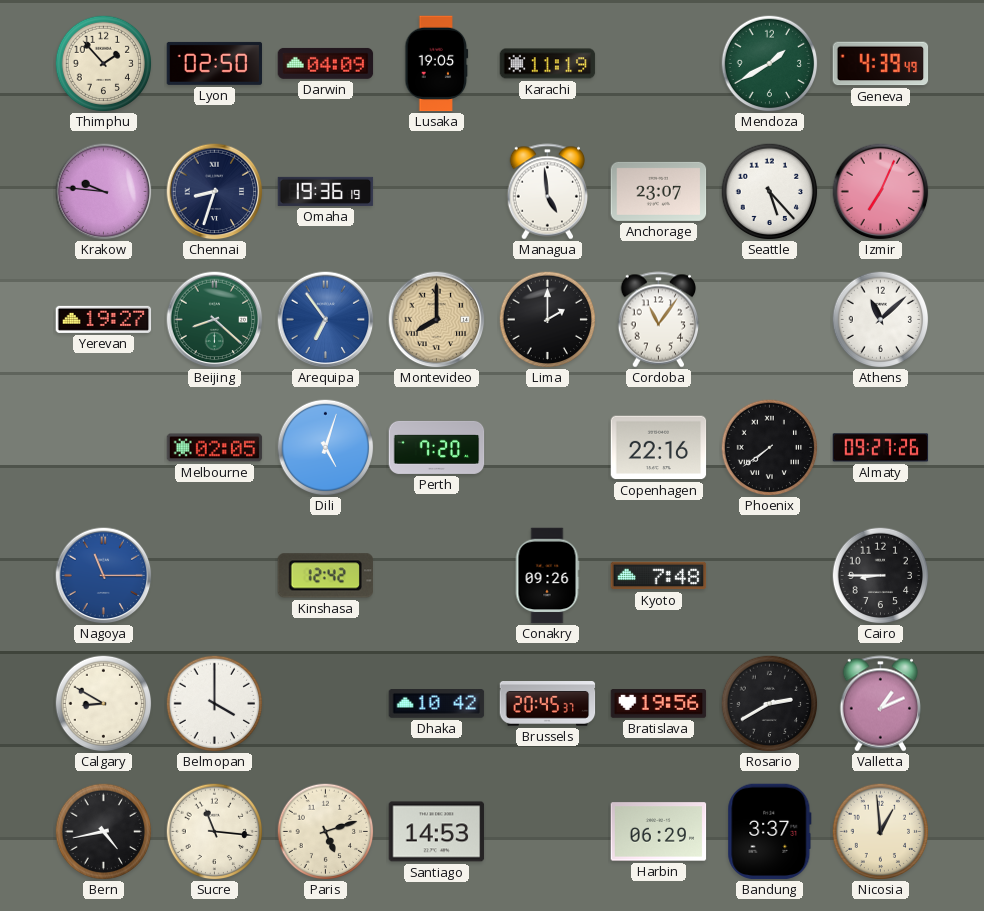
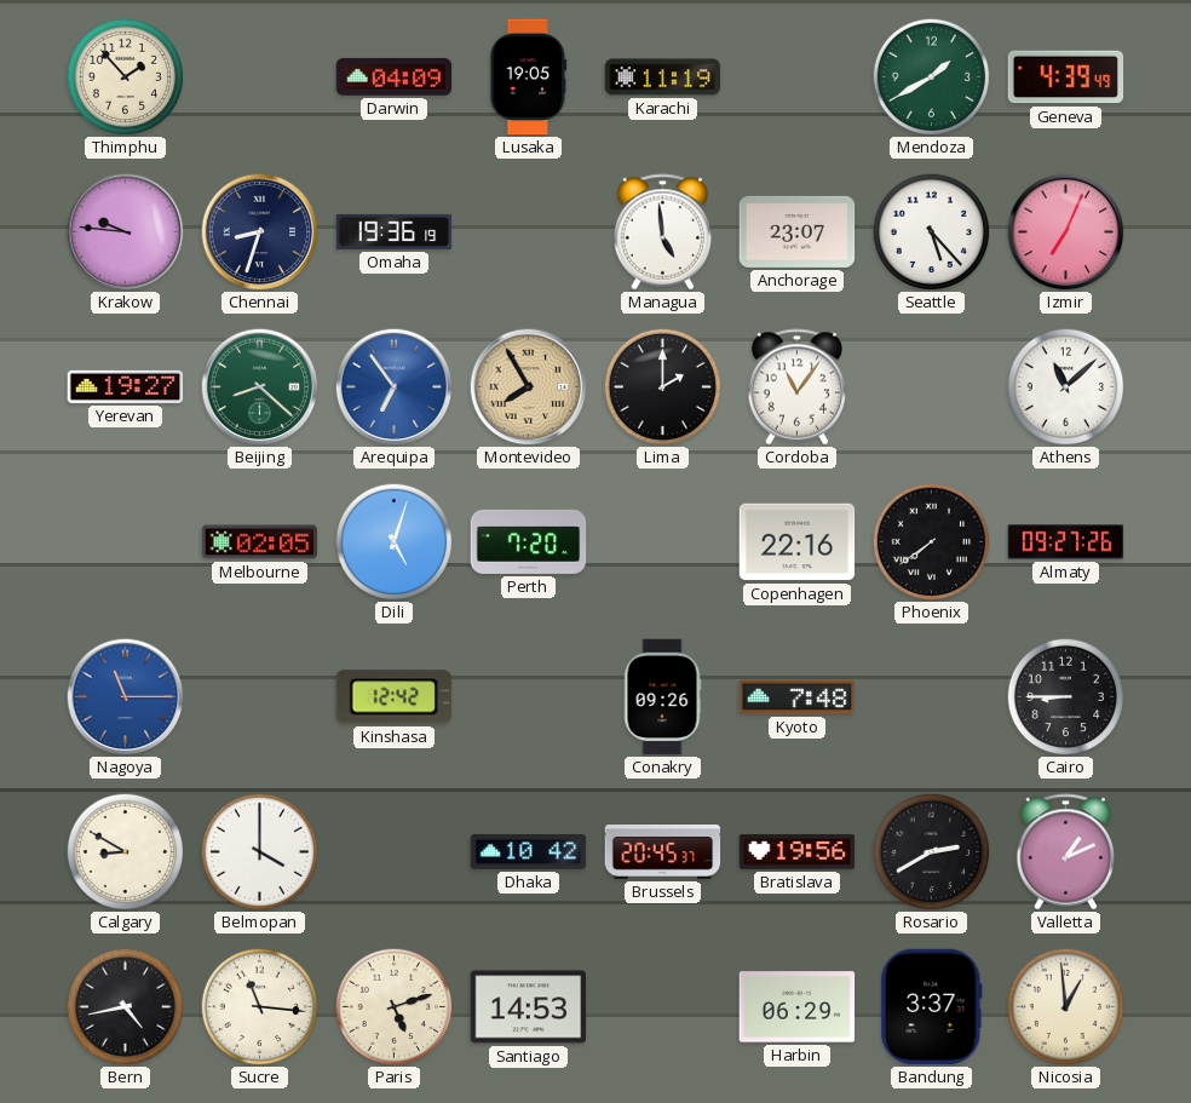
Lyon: 02:50 -> none (215, 63)
Montevideo: 8:00 -> 7:55 (529, 387)
